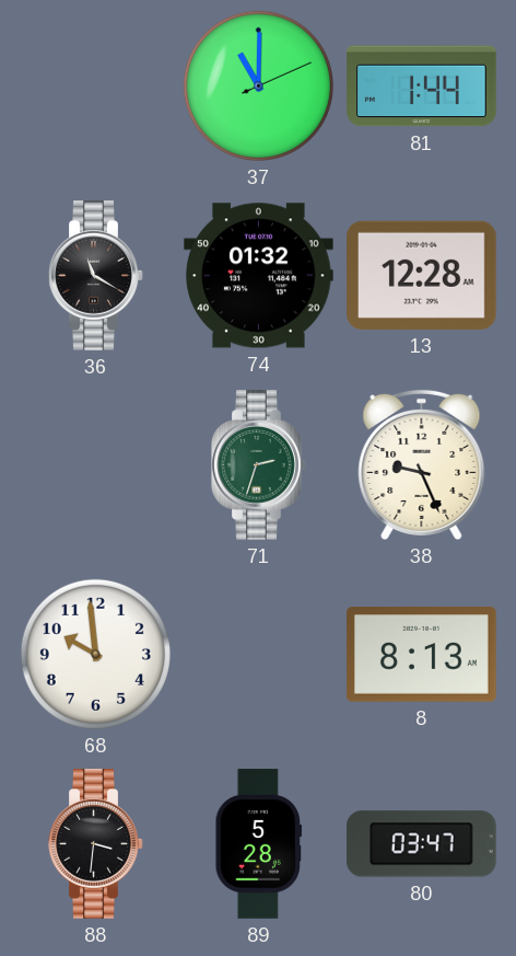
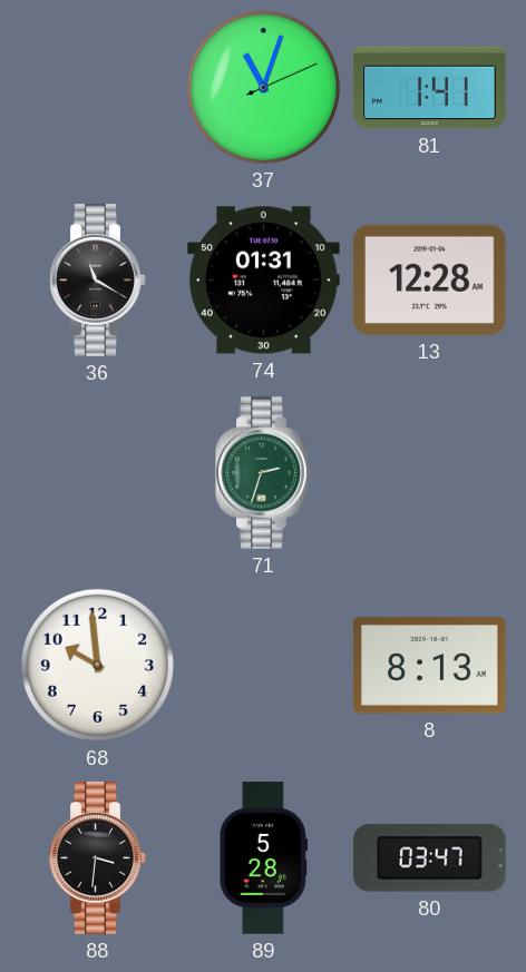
37: 11:00 -> 11:03 (263, 87)
81: 1:44 -> 1:41 (430, 88)
74: 01:32 -> 01:31 (264, 281)
38: 9:26 -> none (422, 464)
